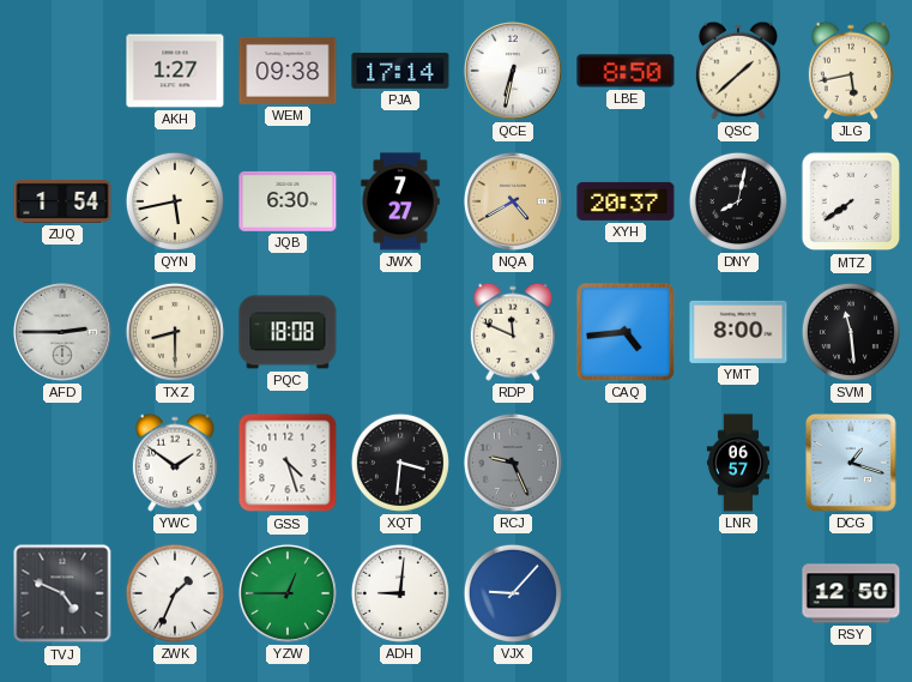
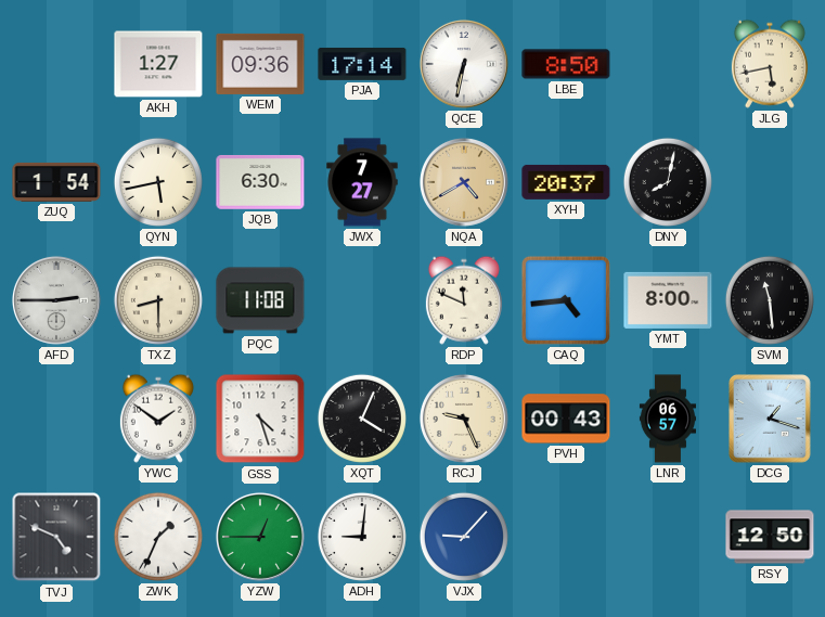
WEM: 09:38 -> 09:36 (260, 64)
QSC: 1:38 -> none (738, 71)
MTZ: 7:39 -> none (851, 201)
PQC: 18:08 -> 11:08 (260, 300)
XQT: 3:31 -> 4:04 (362, 419)
RCJ dial: grey -> cream (464, 419)
PVH: none -> 00:43 (566, 419)
